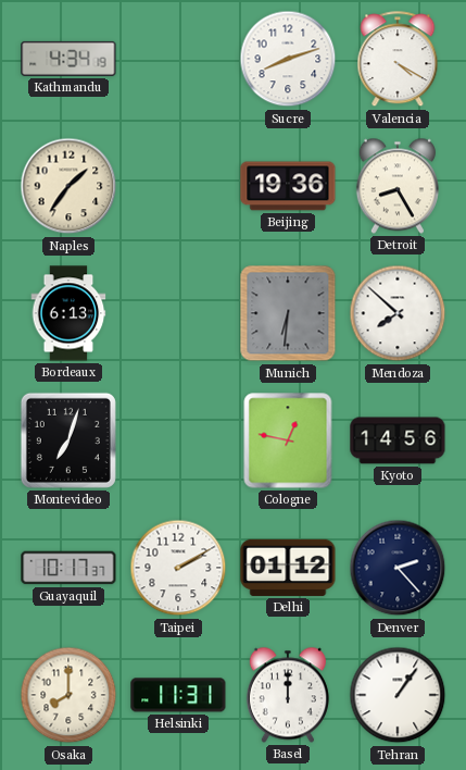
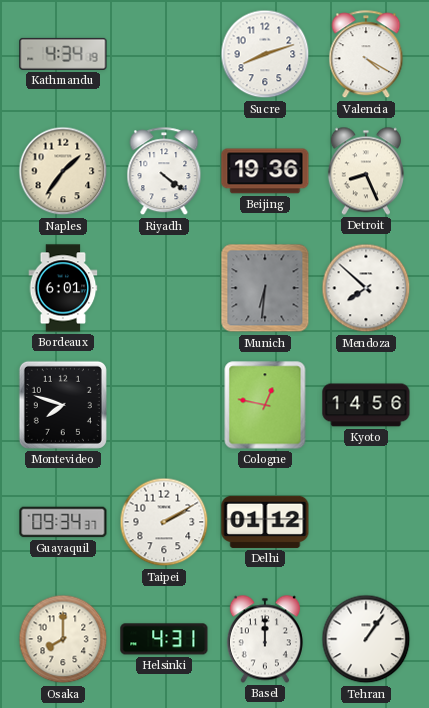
Riyadh: none -> 4:21 (164, 172)
Detroit: 8:25 -> 8:26 (366, 171)
Bordeaux: 6:13 -> 6:01 (63, 288)
Montevideo: 7:03 -> 7:48 (63, 405)
Guayaquil: 10:17 -> 09:34 (63, 522)
Denver: 2:23 -> none (398, 568)
Helsinki: 11:31 -> 4:31 (164, 639)
